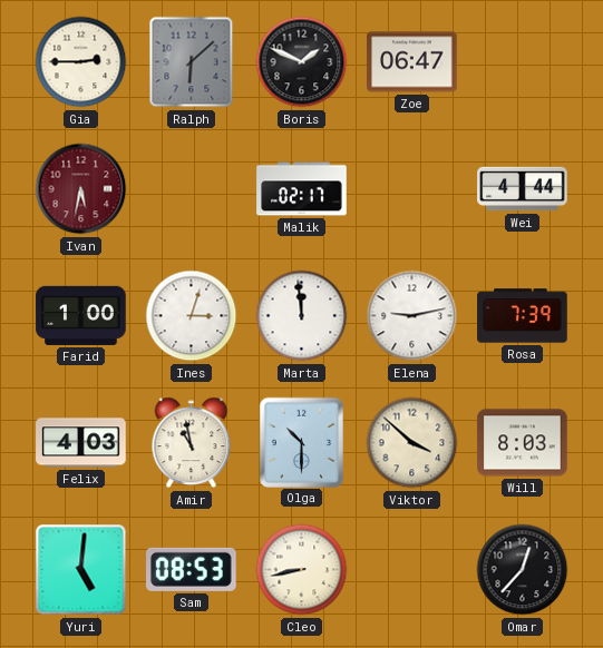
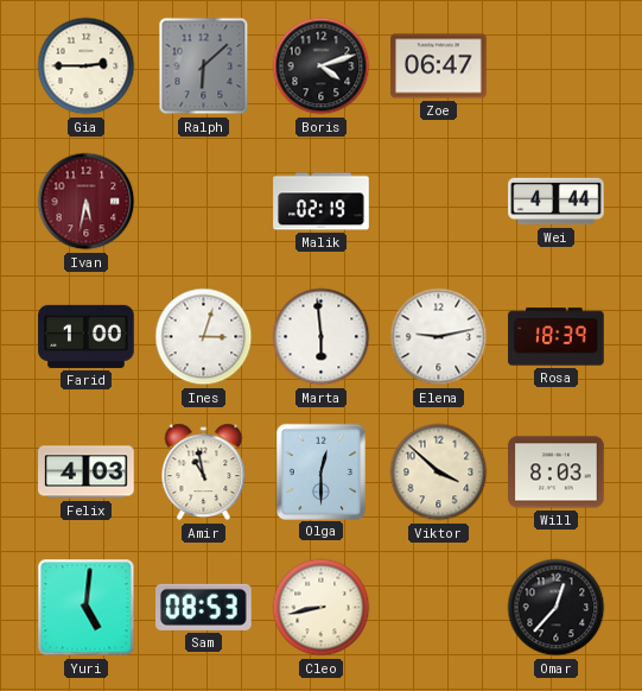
Boris: 1:49 -> 4:12 (322, 66)
Malik: 02:17 -> 02:19 (322, 202)
Marta: 11:59 -> 5:59 (322, 337)
Rosa: 7:39 -> 18:39 (557, 337)
Olga: 10:30 -> 12:30 (320, 471)
